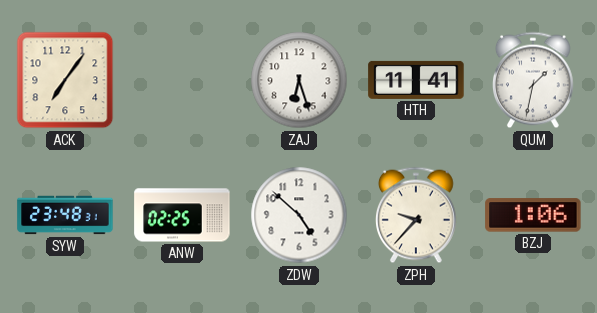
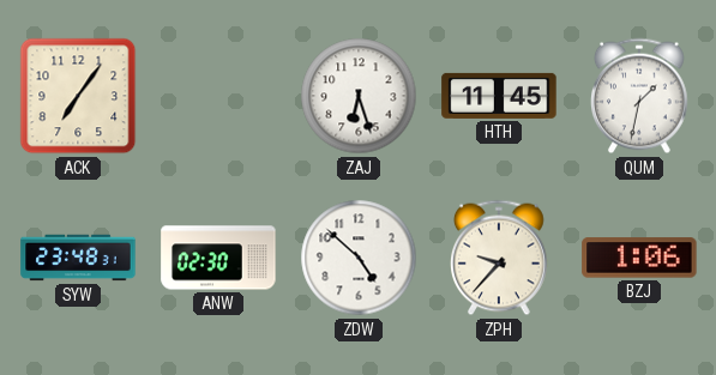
HTH: 11:41 -> 11:45 (499, 96)
ANW: 02:25 -> 02:30 (218, 258)
